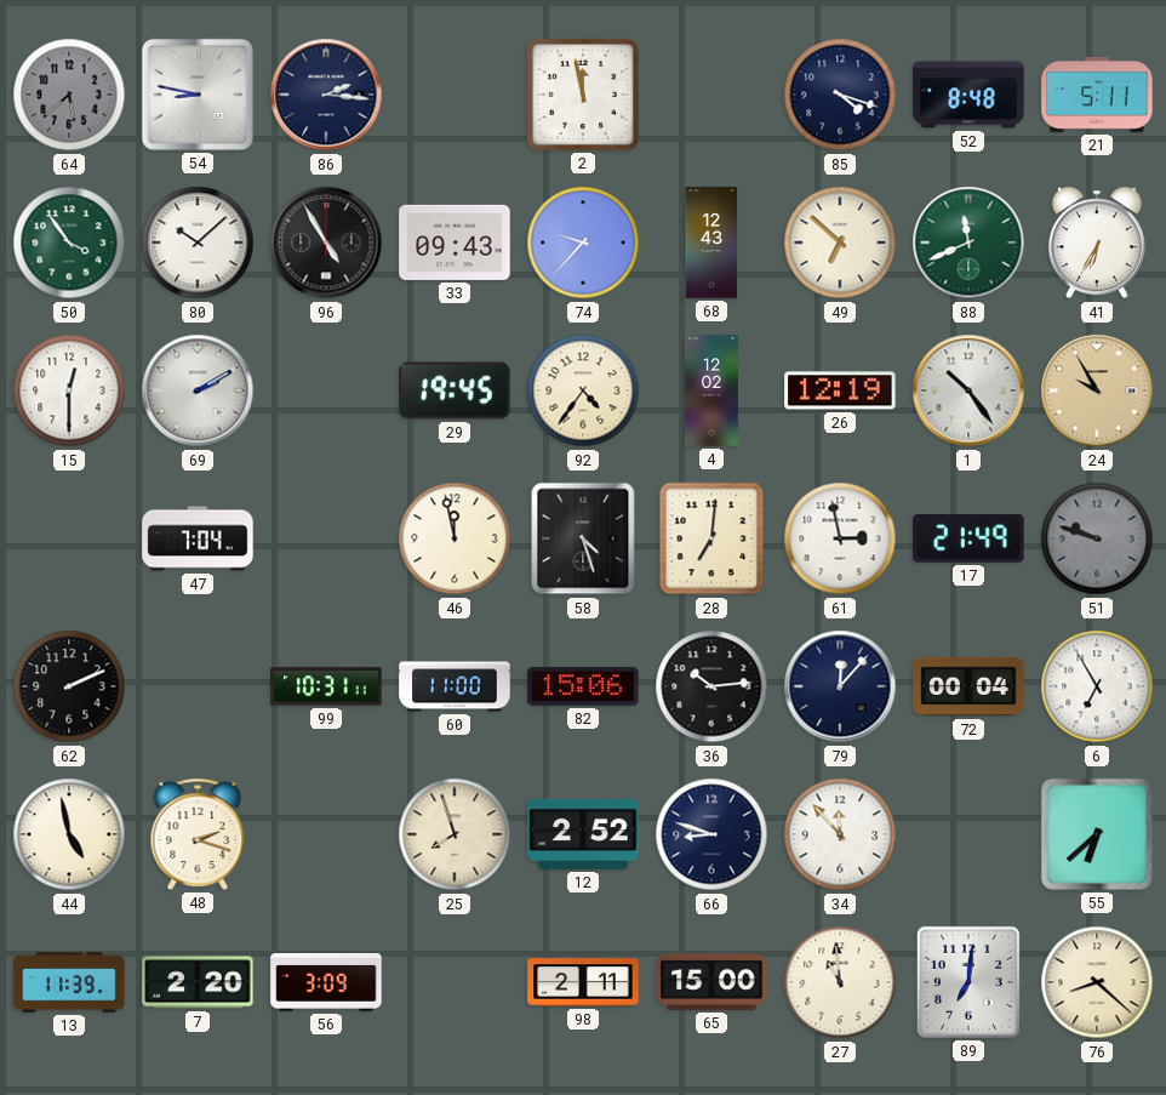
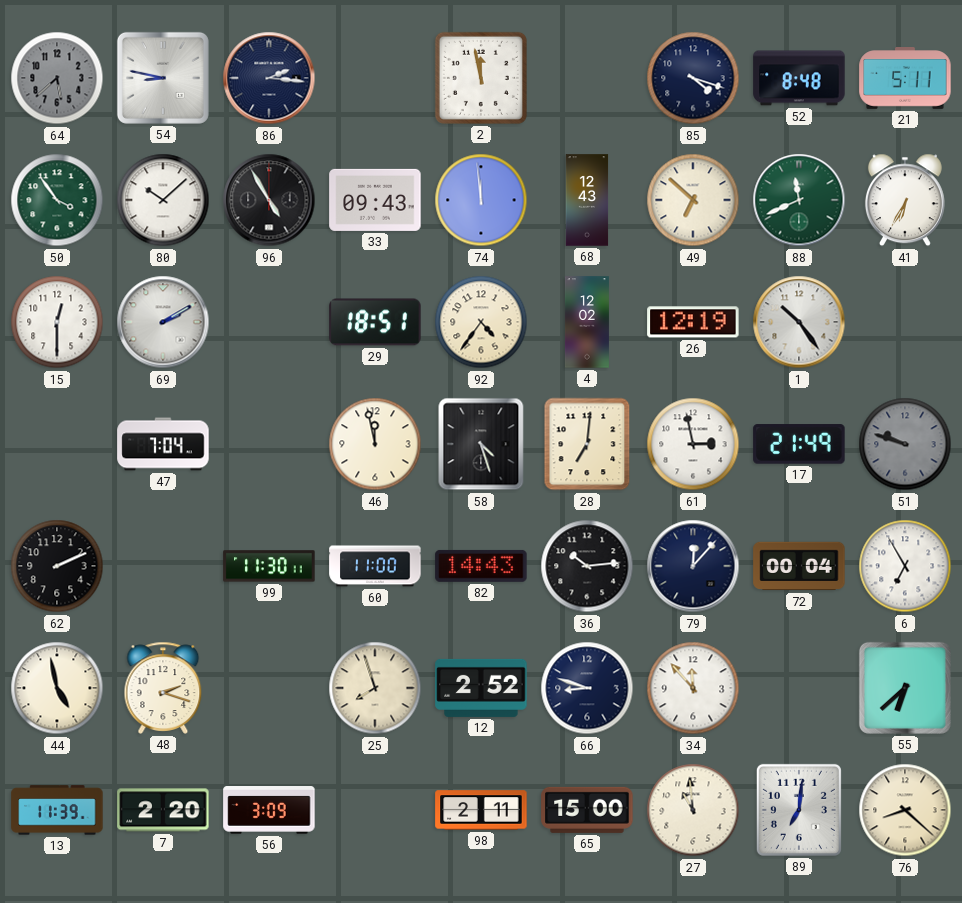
74: 9:37 -> 11:59 (481, 200)
29: 19:45 -> 18:51 (375, 322)
24: 9:55 -> none (1097, 390)
99: 10:31 -> 11:30 (269, 566)
82: 15:06 -> 14:43 (481, 566)
